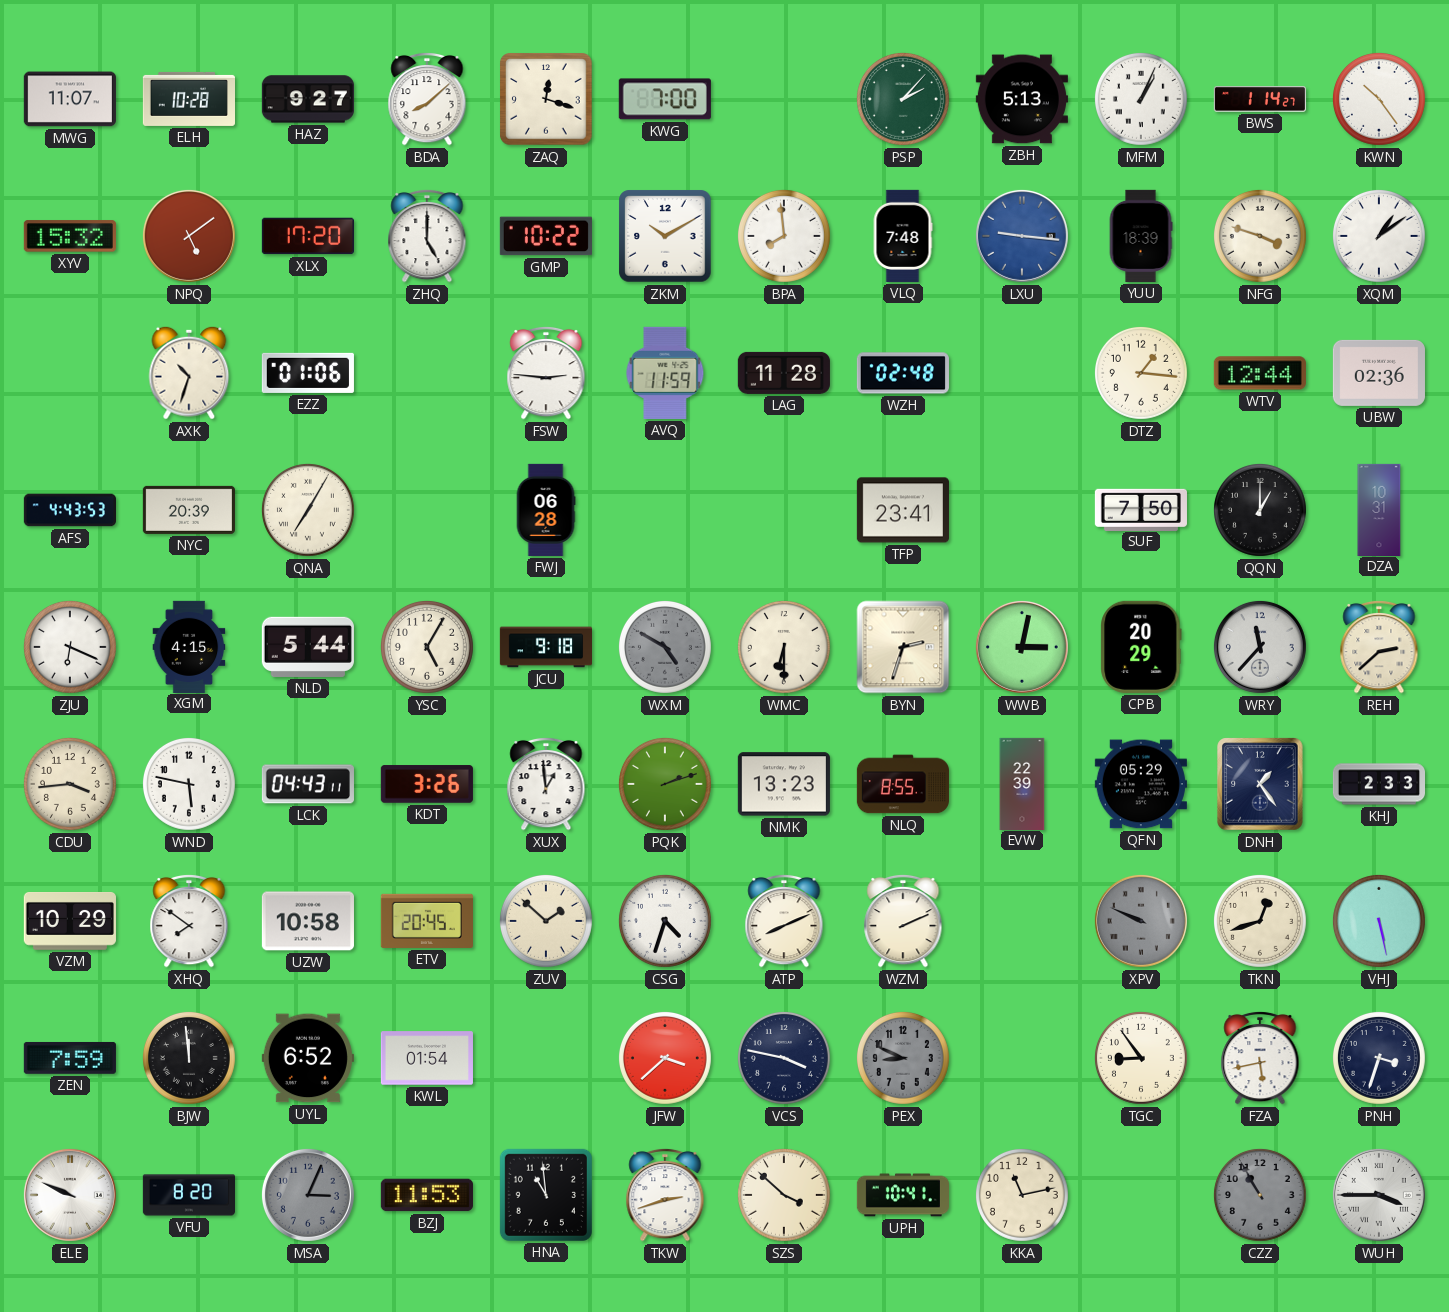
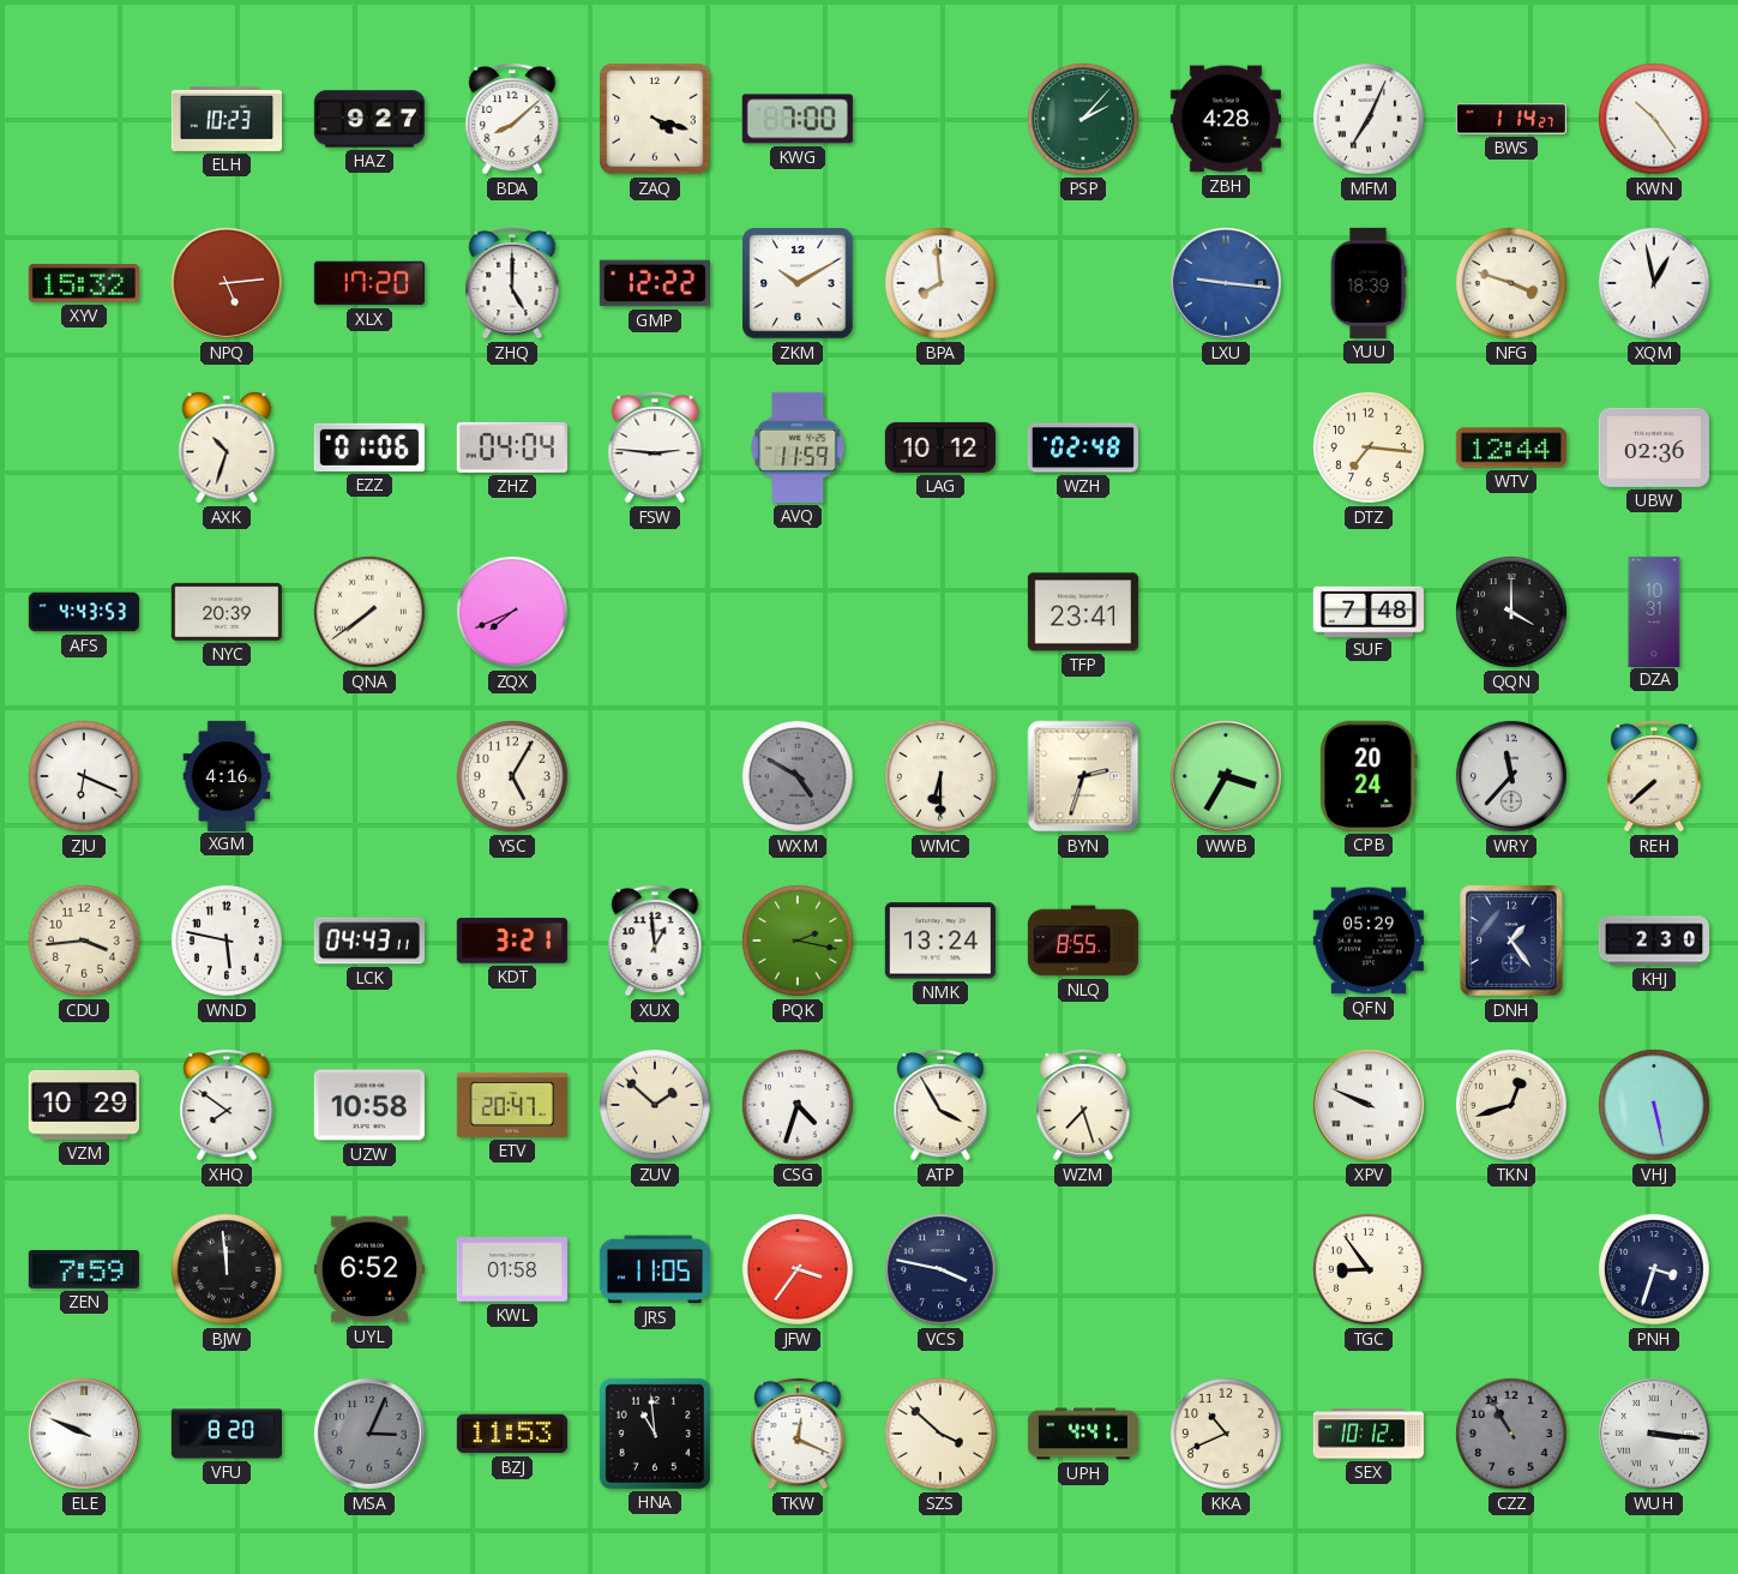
MWG: 11:07 -> none (70, 99)
ELH: 10:28 -> 10:23 (225, 119)
ZAQ: 12:18 -> 4:18 (655, 119)
ZBH: 5:13 -> 4:28 (1226, 119)
MFM: 1:04 -> 7:04 (1369, 119)
NPQ: 5:09 -> 5:14 (227, 283)
GMP: 10:22 -> 12:22 (655, 283)
VLQ: 7:48 -> none (903, 236)
XQM: 1:09 -> 12:58 (1654, 283)
ZHZ: none -> 04:04 (512, 447)
LAG: 11:28 -> 10:12 (940, 447)
DTZ: 1:16 -> 7:16 (1369, 447)
QNA: 7:05 -> 7:39 (369, 612)
ZQX: none -> 7:41 (512, 612)
FWJ: 06:28 -> none (546, 510)
SUF: 7:50 -> 7:48 (1369, 611)
QQN: 1:00 -> 4:00 (1511, 612)
XGM: 4:15 -> 4:16 (227, 775)
NLD: 5:44 -> none (308, 647)
JCU: 9:18 -> none (545, 647)
WWB: 3:02 -> 3:35 (1226, 776)
CPB: 20:29 -> 20:24 (1369, 776)
REH: 2:38 -> 7:38 (1654, 776)
KDT: 3:26 -> 3:21 (512, 941)
PQK: 2:12 -> 2:17 (798, 941)
NMK: 13:23 -> 13:24 (940, 941)
EVW: 22:39 -> none (1022, 783)
KHJ: 2:33 -> 2:30 (1653, 941)
ETV: 20:45 -> 20:47 (512, 1105)
ATP: 8:11 -> 3:55 (940, 1105)
WZM: 2:11 -> 7:27 (1083, 1105)
XPV dial: grey -> white (1369, 1105)
KWL: 01:54 -> 01:58 (512, 1269)
JRS: none -> 11:05 (655, 1269)
JFW: 3:38 -> 3:36 (798, 1269)
PEX: 8:49 -> none (903, 1058)
FZA: 5:43 -> none (1260, 1058)
TKW: 2:42 -> 12:19 (798, 1434)
UPH: 10:41 -> 4:41 (1082, 1434)
KKA: 11:13 -> 10:41 (1226, 1434)
SEX: none -> 10:12 (1369, 1434)
WUH: 3:45 -> 3:16 (1654, 1434)
